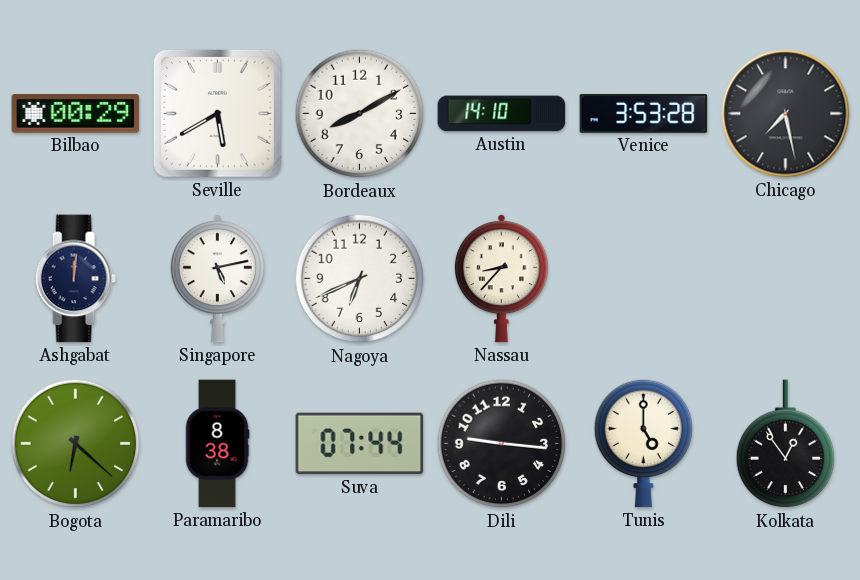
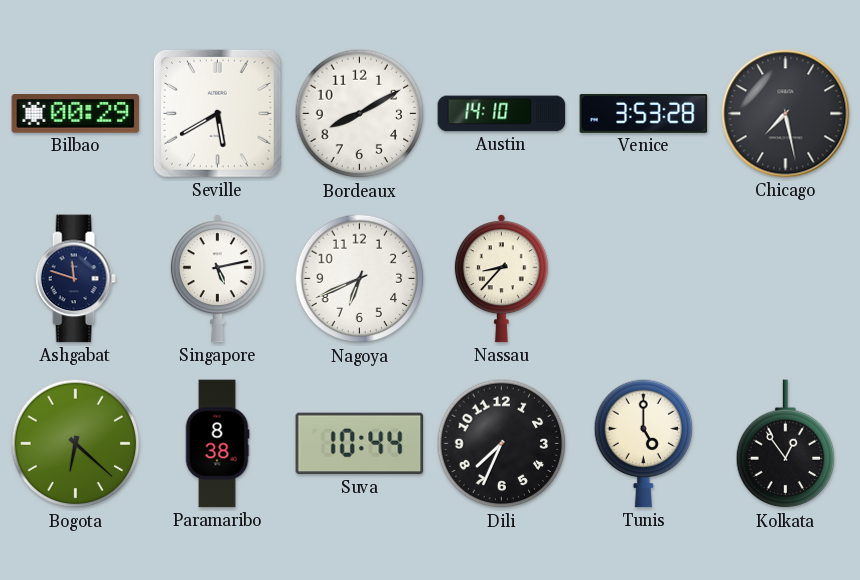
Ashgabat: 12:01 -> 11:48 (75, 279)
Suva: 07:44 -> 10:44 (360, 444)
Dili: 9:16 -> 7:34 (502, 444)
